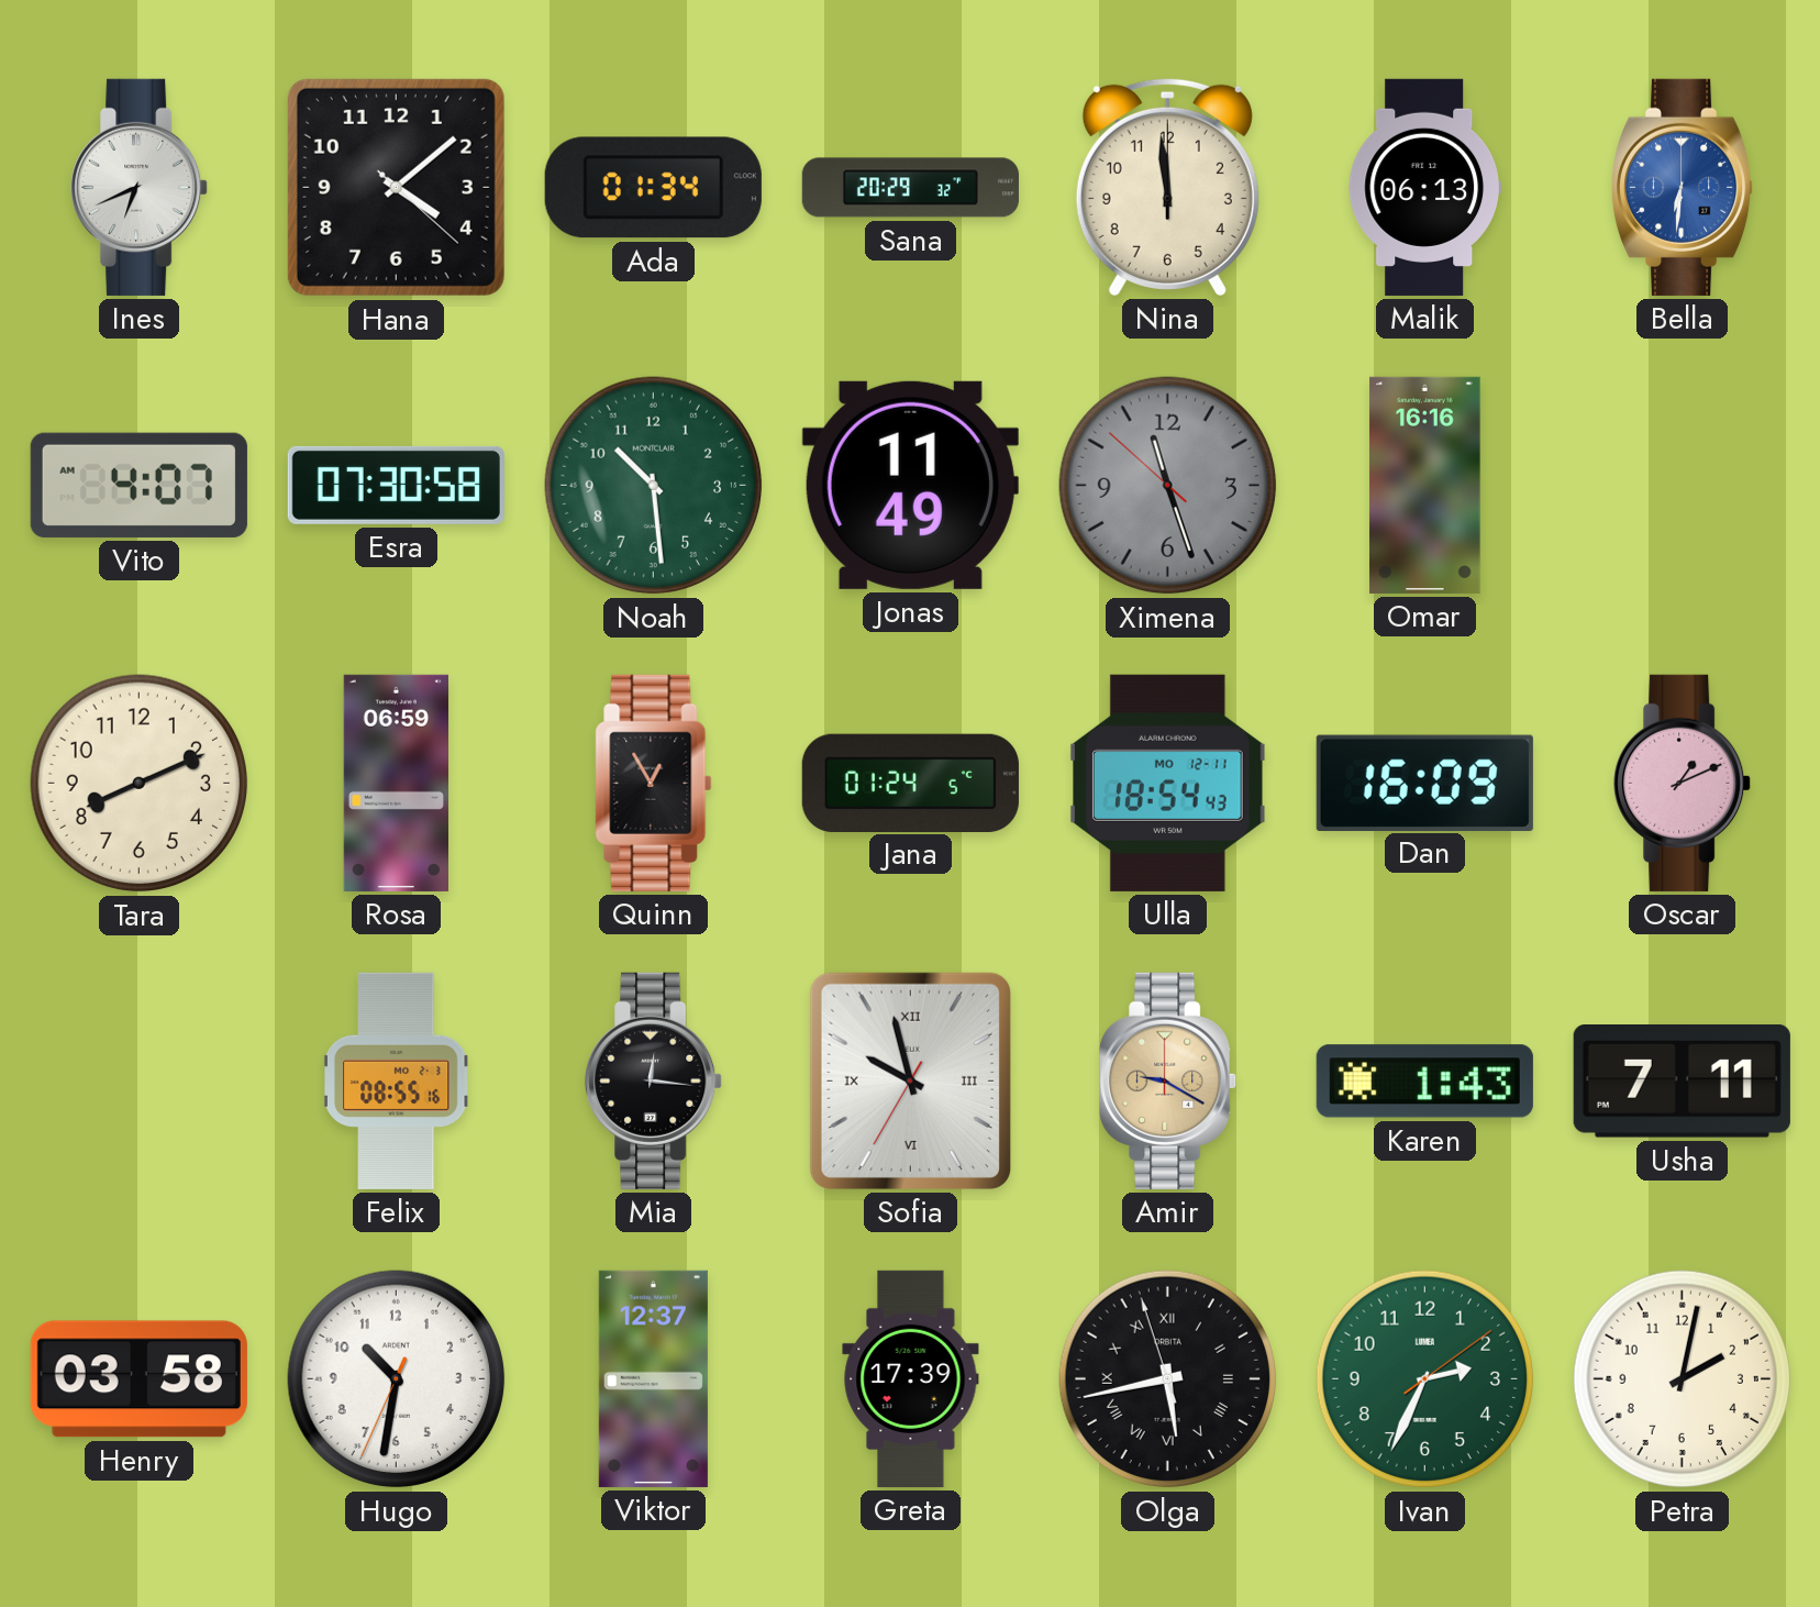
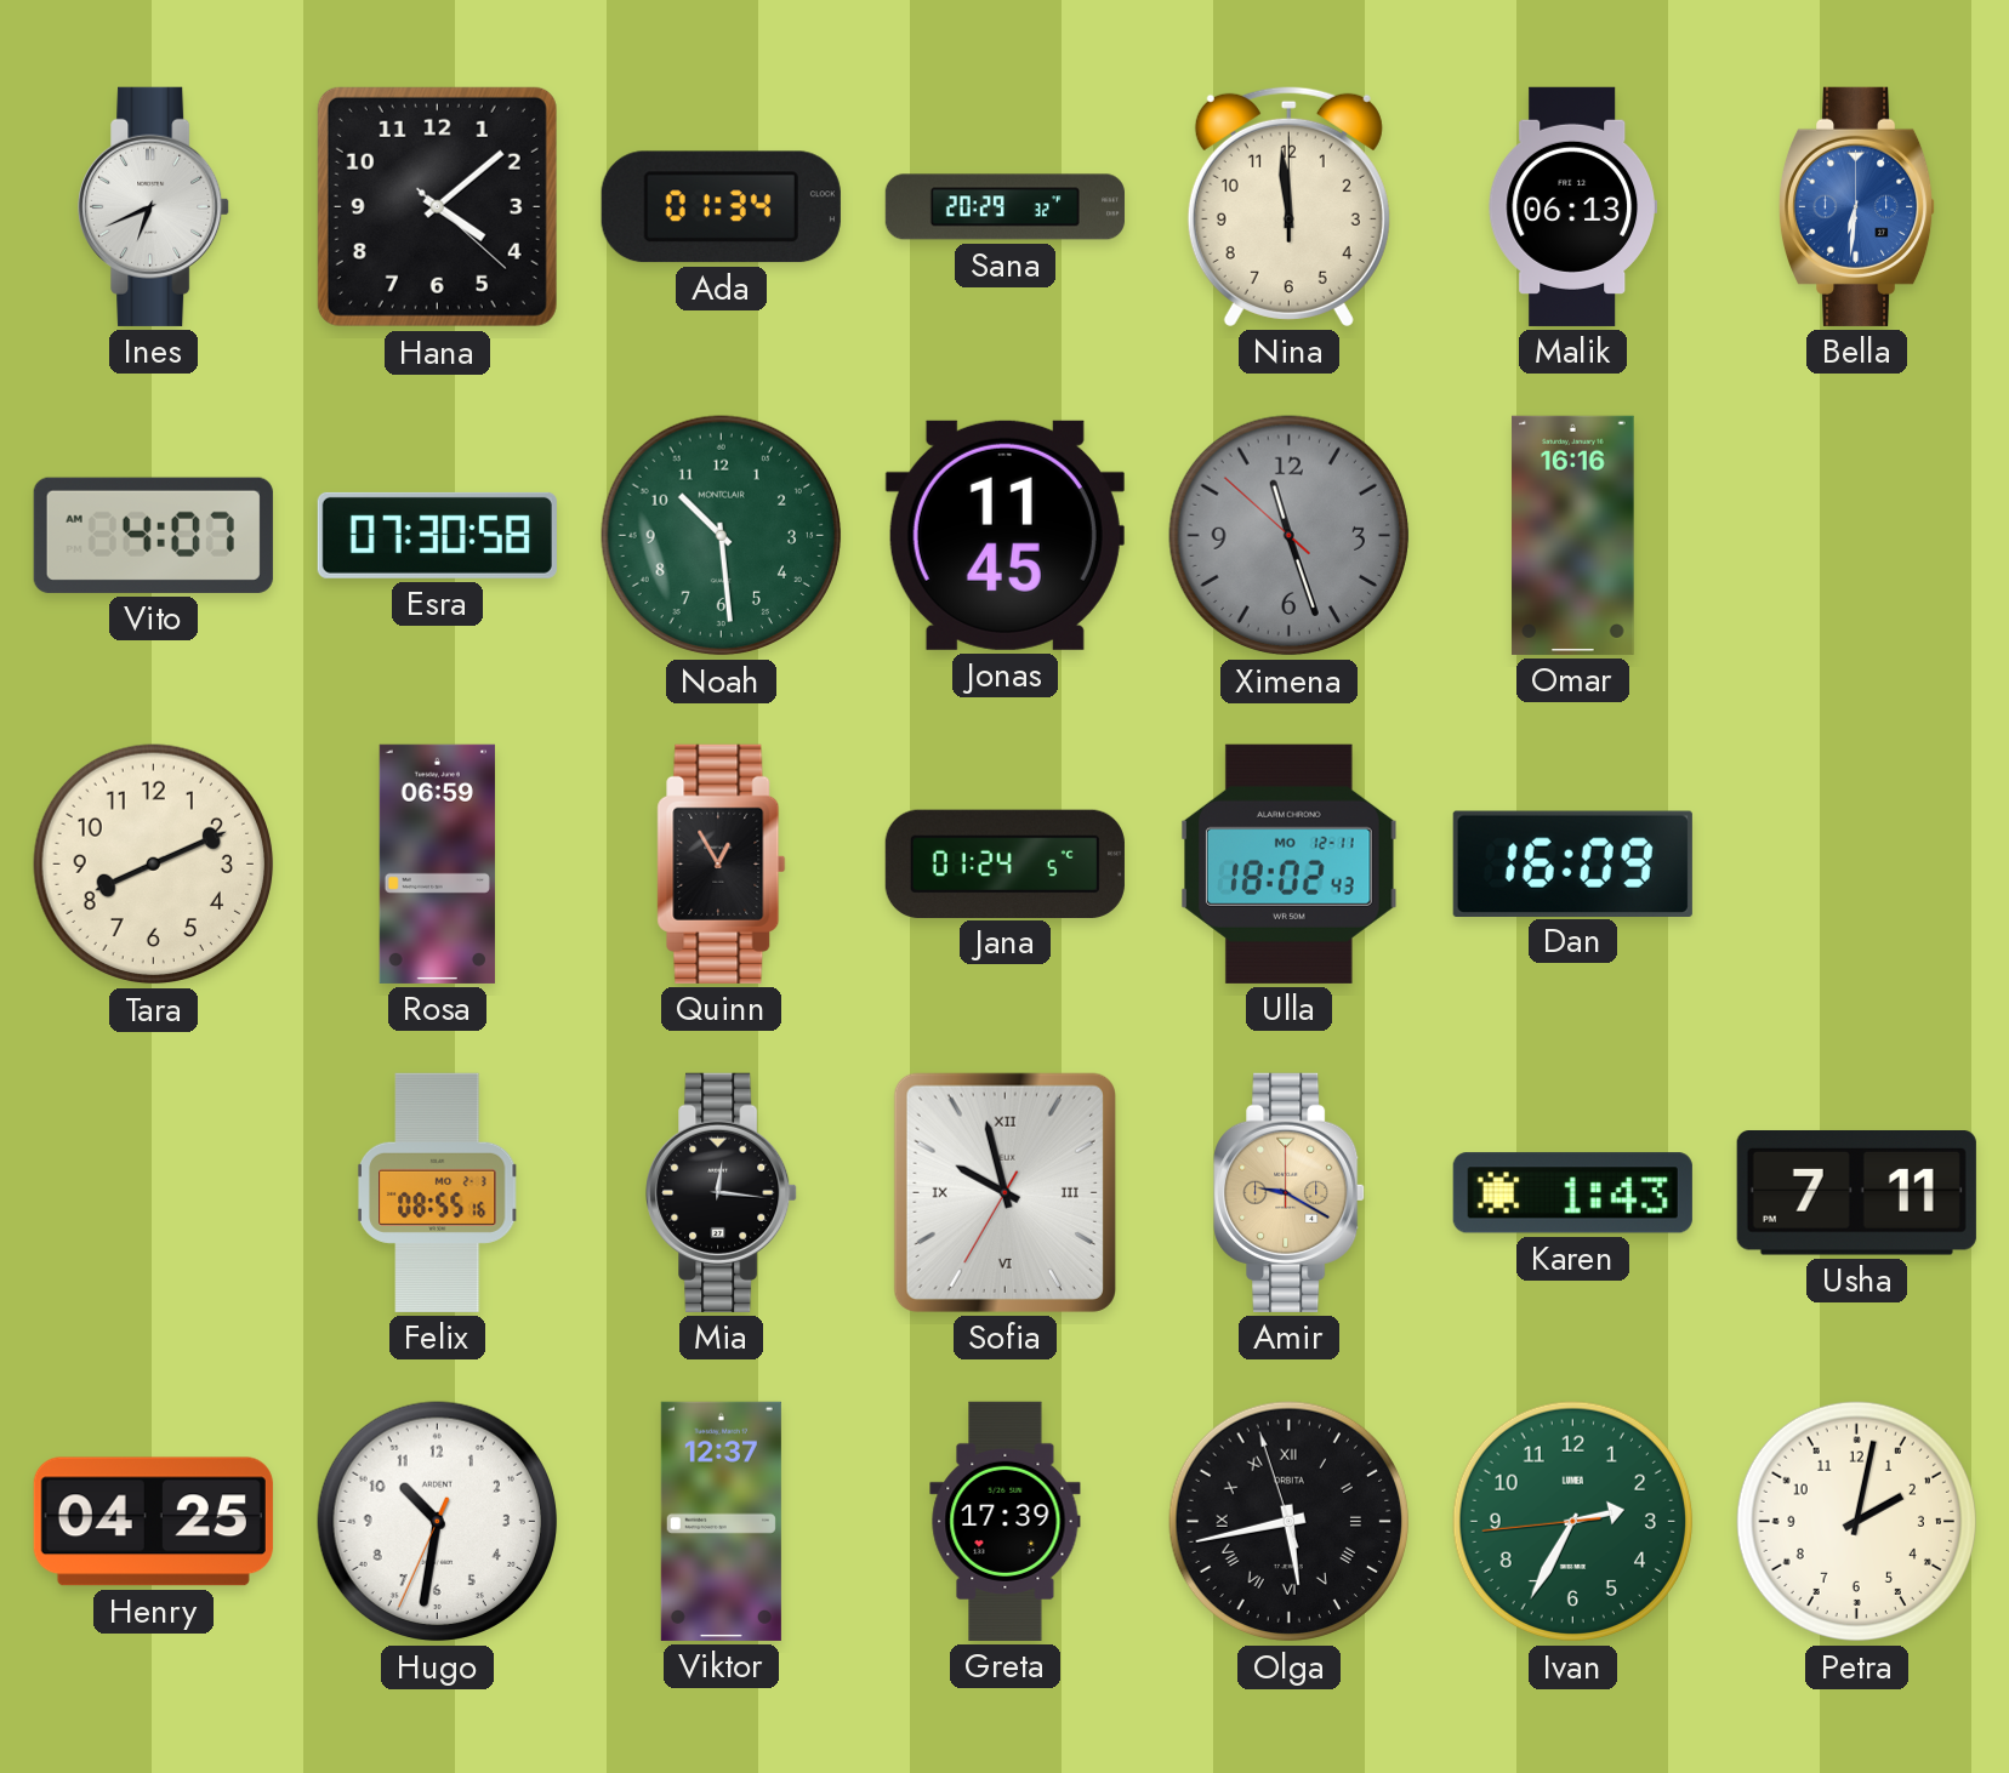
Jonas: 11:49 -> 11:45 (1004, 535)
Ulla: 18:54 -> 18:02 (1290, 863)
Oscar: 1:11 -> none (1683, 783)
Henry: 03:58 -> 04:25 (153, 1522)
Ivan: 2:34:09 -> 2:34:44 (1573, 1522)
